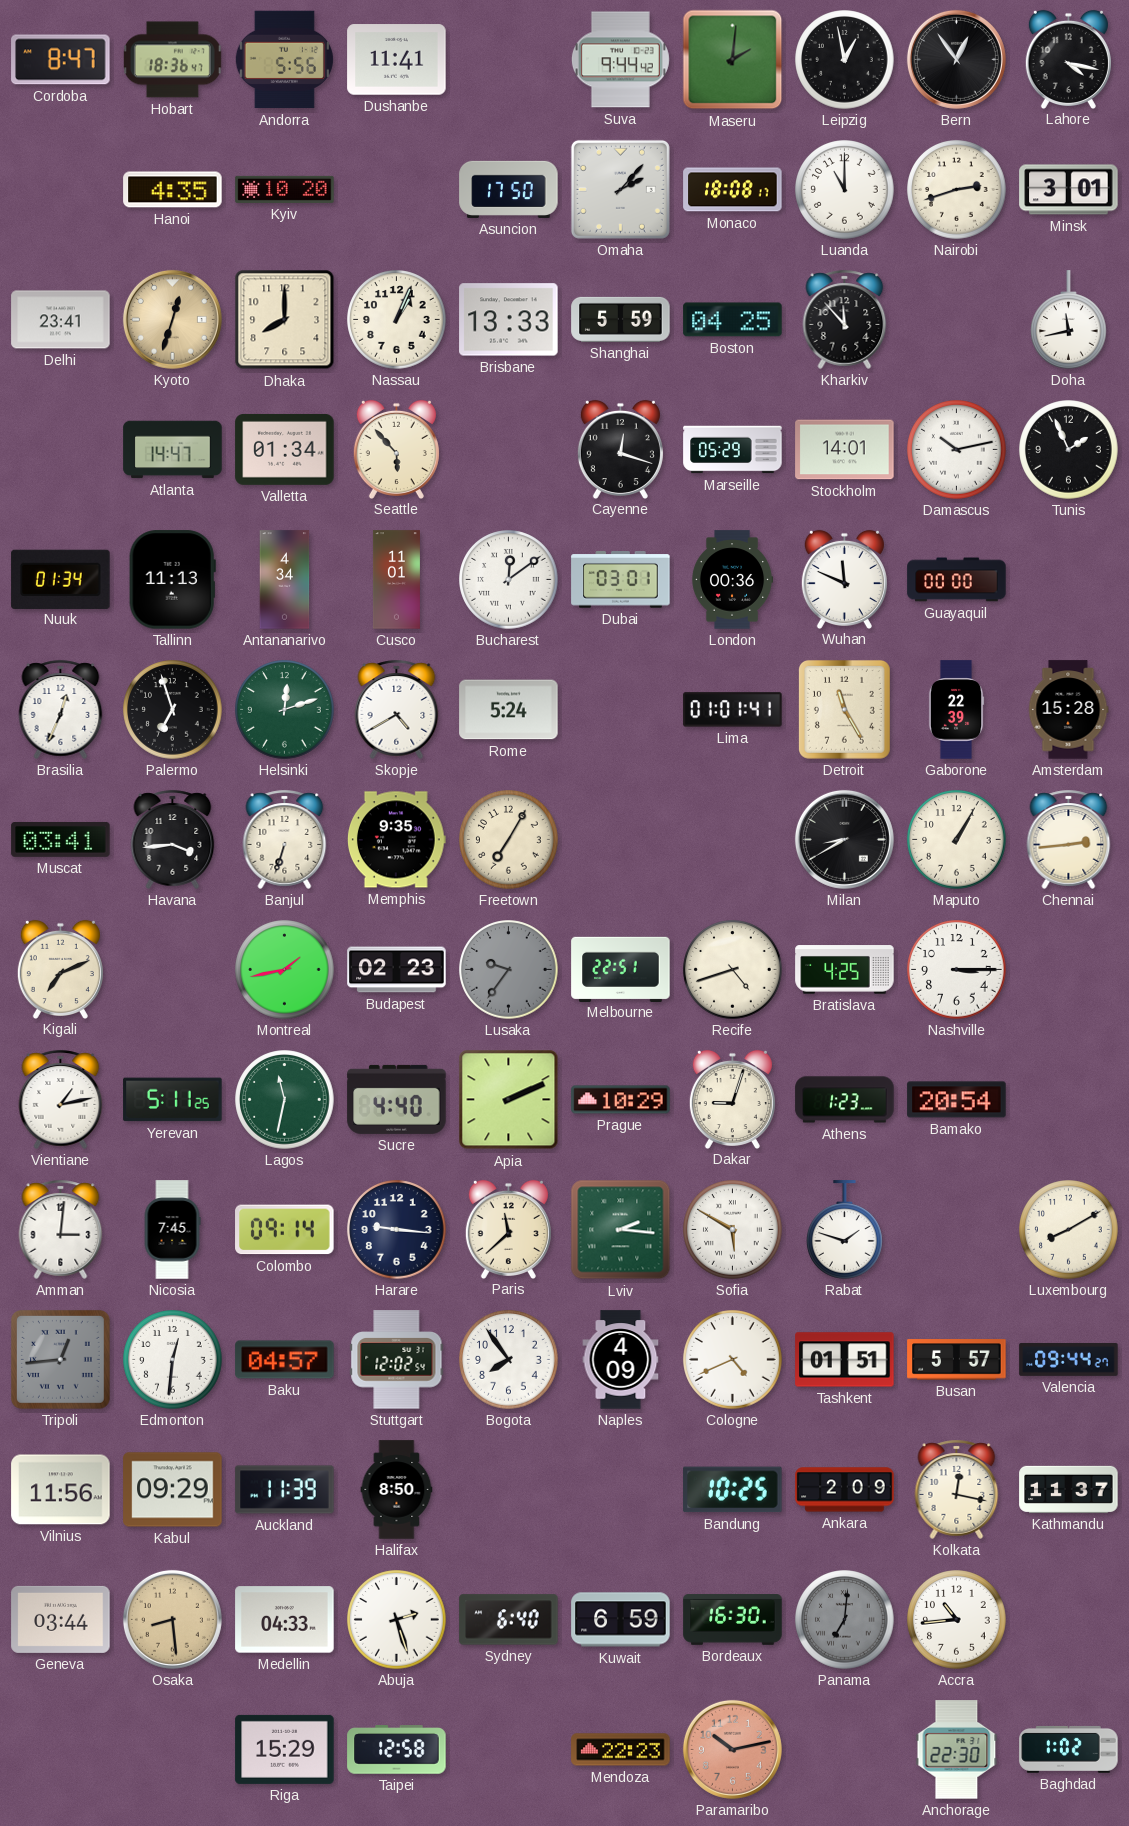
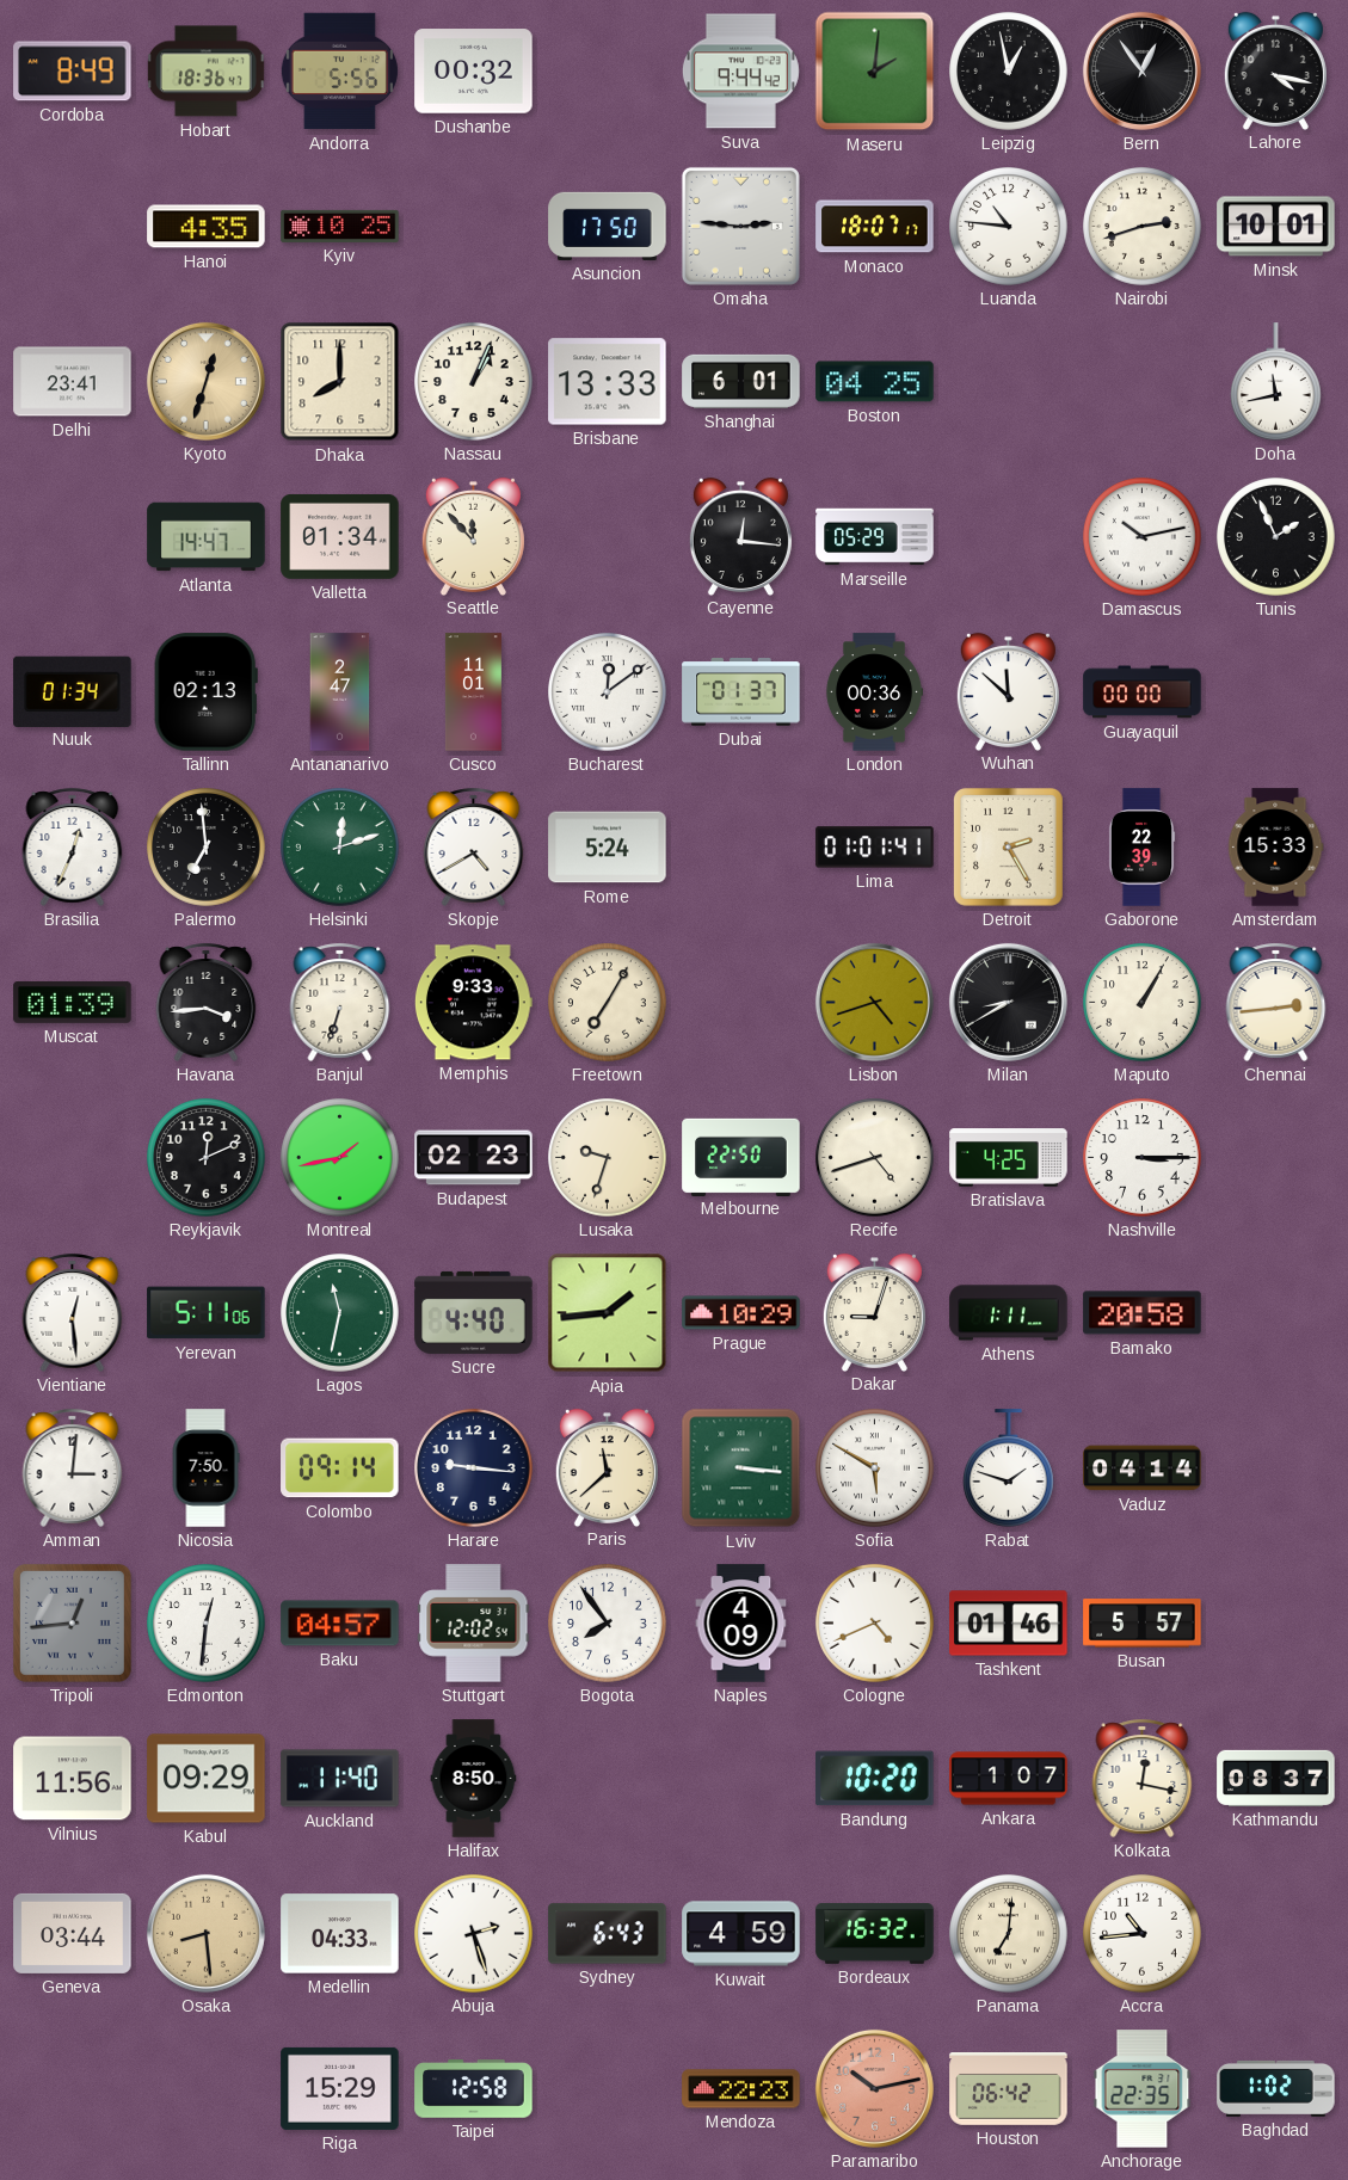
Cordoba: 8:47 -> 8:49 (73, 72)
Dushanbe: 11:41 -> 00:32 (474, 72)
Kyiv: 10:20 -> 10:25 (340, 226)
Omaha: 2:07 -> 2:46 (740, 226)
Monaco: 18:08 -> 18:07 (875, 227)
Luanda: 11:00 -> 10:46 (1009, 227)
Minsk: 3:01 -> 10:01 (1276, 227)
Shanghai: 5:59 -> 6:01 (741, 381)
Kharkiv: 11:53 -> none (845, 319)
Seattle: 5:53 -> 11:53 (473, 536)
Cayenne: 12:18 -> 12:16 (740, 536)
Stockholm: 14:01 -> none (845, 450)
Tallinn: 11:13 -> 02:13 (205, 692)
Antananarivo: 4:34 -> 2:47 (340, 692)
Dubai: 03:01 -> 01:37 (741, 692)
Wuhan: 11:49 -> 11:52 (1008, 691)
Palermo: 6:57 -> 6:59 (207, 848)
Detroit: 11:25 -> 2:25 (1008, 846)
Amsterdam: 15:28 -> 15:33 (1276, 848)
Muscat: 03:41 -> 01:39 (73, 1002)
Memphis: 9:35 -> 9:33 (473, 1003)
Lisbon: none -> 4:42 (874, 1002)
Kigali: 7:11 -> none (60, 969)
Reykjavik: none -> 12:11 (207, 1158)
Lusaka: 9:36 -> 9:33 (608, 1158)
Lusaka dial: grey -> cream (608, 1158)
Melbourne: 22:51 -> 22:50 (741, 1157)
Vientiane: 1:13 -> 12:29 (73, 1312)
Yerevan: 5:11:25 -> 5:11:06 (207, 1313)
Apia: 2:11 -> 1:44 (608, 1313)
Athens: 1:23 -> 1:11 (1009, 1313)
Bamako: 20:54 -> 20:58 (1143, 1313)
Nicosia: 7:45 -> 7:50 (205, 1468)
Lviv: 2:16 -> 3:16 (741, 1468)
Vaduz: none -> 04:14 (1143, 1468)
Luxembourg: 8:10 -> none (1069, 1230)
Tashkent: 01:51 -> 01:46 (1009, 1624)
Valencia: 09:44 -> none (1069, 1359)
Auckland: 11:39 -> 11:40 (340, 1779)
Bandung: 10:25 -> 10:20 (875, 1779)
Ankara: 2:09 -> 1:07 (1009, 1779)
Kathmandu: 11:37 -> 08:37 (1276, 1778)
Sydney: 6:40 -> 6:43 (608, 1934)
Kuwait: 6:59 -> 4:59 (741, 1934)
Bordeaux: 16:30 -> 16:32 (875, 1934)
Panama dial: grey -> cream (1009, 1934)
Houston: none -> 06:42 (1009, 2089)
Anchorage: 22:30 -> 22:35 (1143, 2089)
